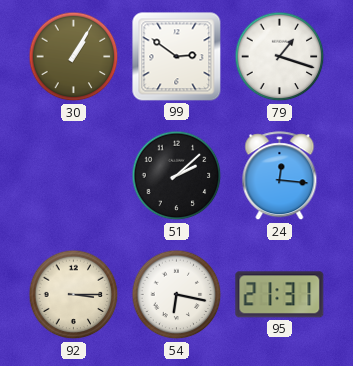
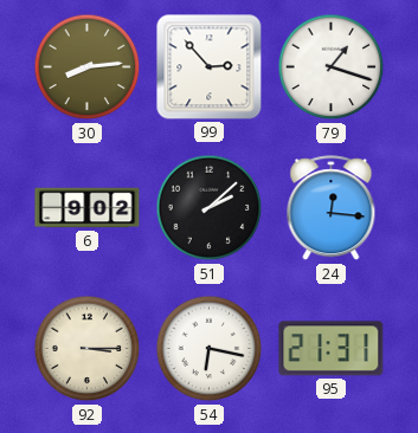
30: 1:05 -> 8:14 (88, 67)
99: 2:51 -> 2:53 (210, 67)
6: none -> 9:02 (88, 208)
